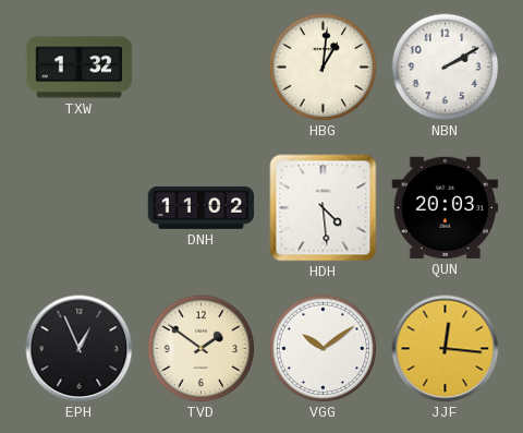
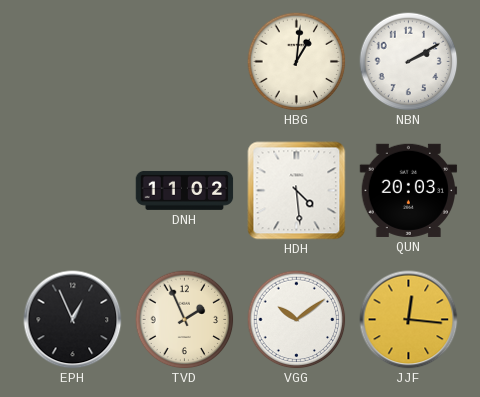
TXW: 1:32 -> none (80, 68)
TVD: 1:51 -> 1:56 (185, 320)
